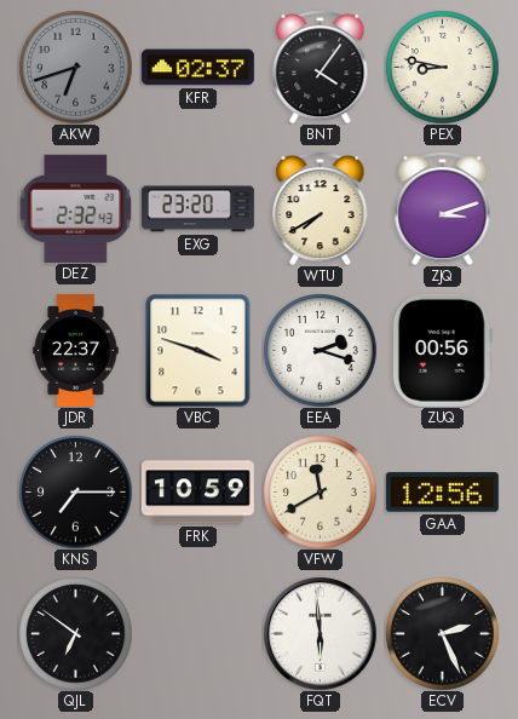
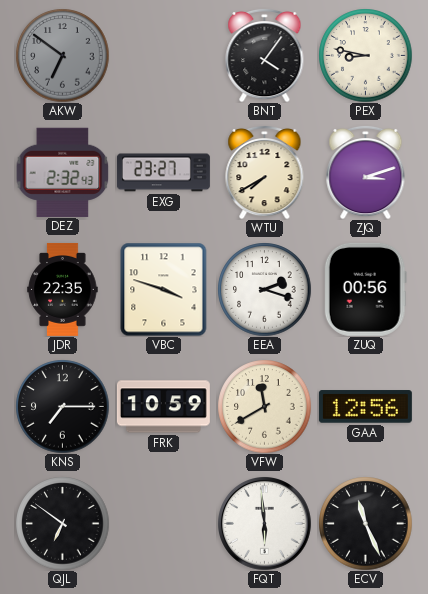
AKW: 6:42 -> 6:51 (62, 55)
KFR: 02:37 -> none (197, 68)
EXG: 23:20 -> 23:27 (163, 173)
JDR: 22:37 -> 22:35 (63, 289)
ECV: 2:26 -> 11:26 (365, 523)
